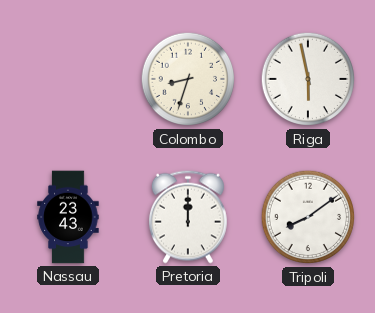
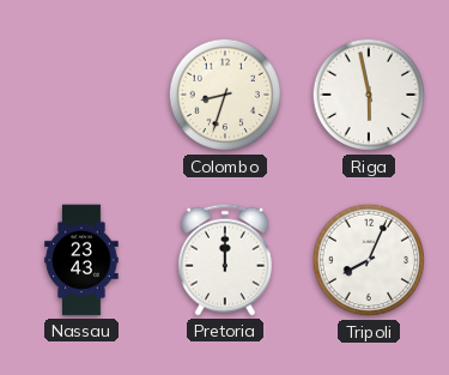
Tripoli: 8:09 -> 8:04 (369, 260)
